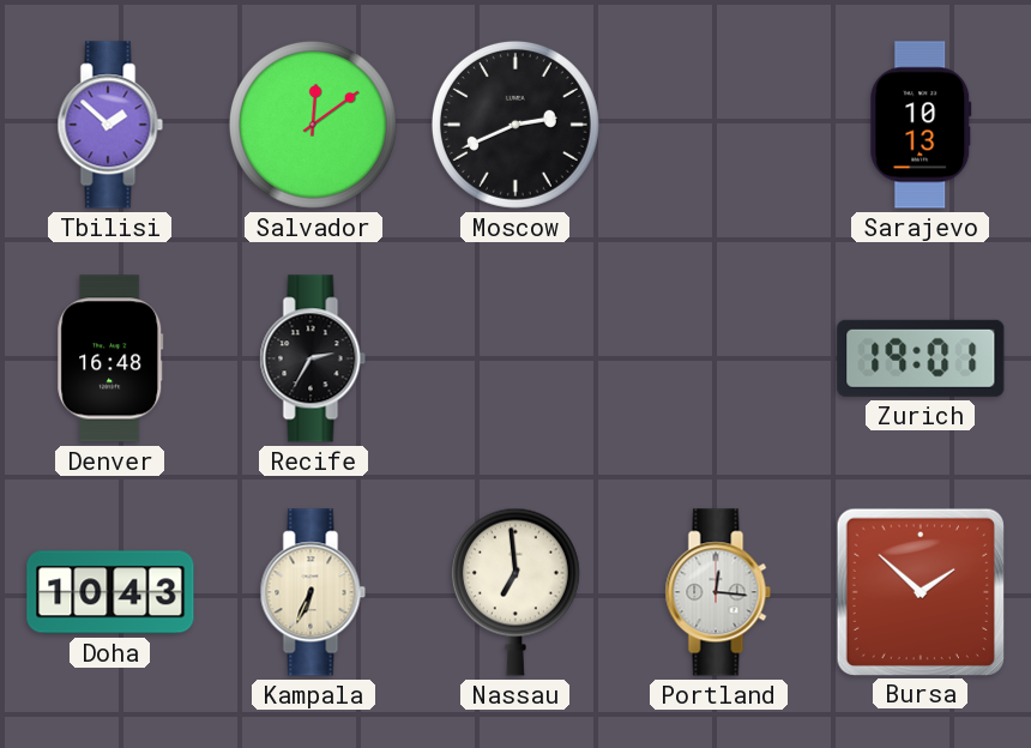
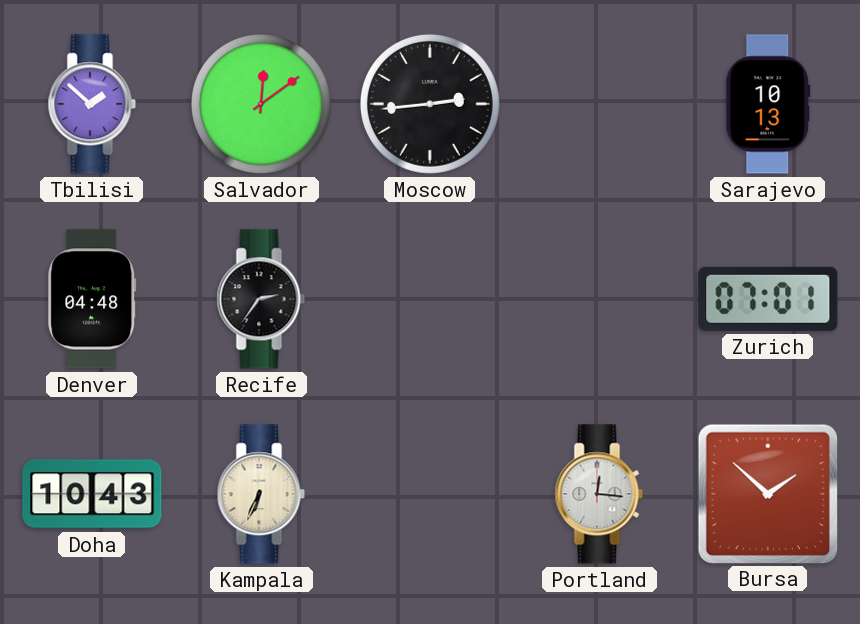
Moscow: 2:41 -> 2:44 (430, 104)
Denver: 16:48 -> 04:48 (92, 299)
Recife: 2:35 -> 2:36 (261, 299)
Zurich: 19:01 -> 07:01 (768, 299)
Nassau: 6:59 -> none (515, 592)
